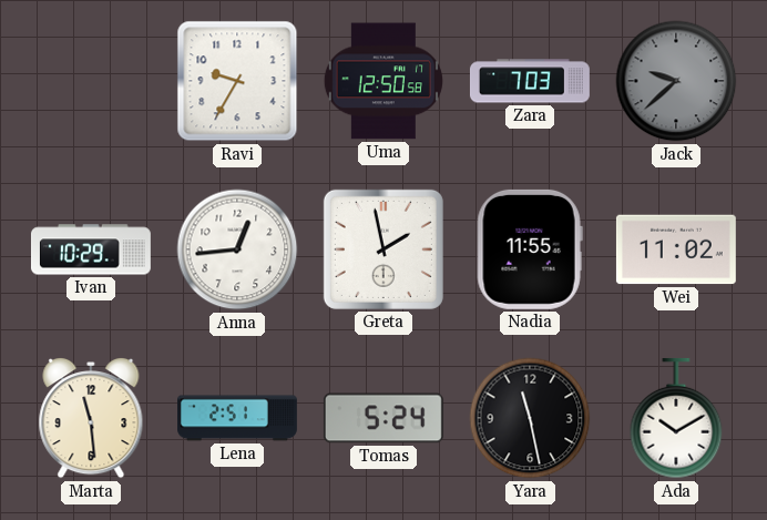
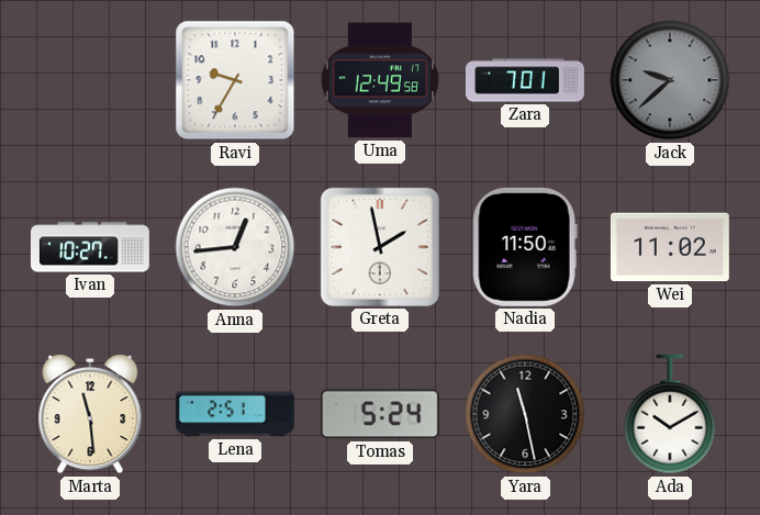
Uma: 12:50 -> 12:49 (380, 80)
Zara: 7:03 -> 7:01 (525, 80)
Ivan: 10:29 -> 10:27 (90, 247)
Nadia: 11:55 -> 11:50 (525, 247)
